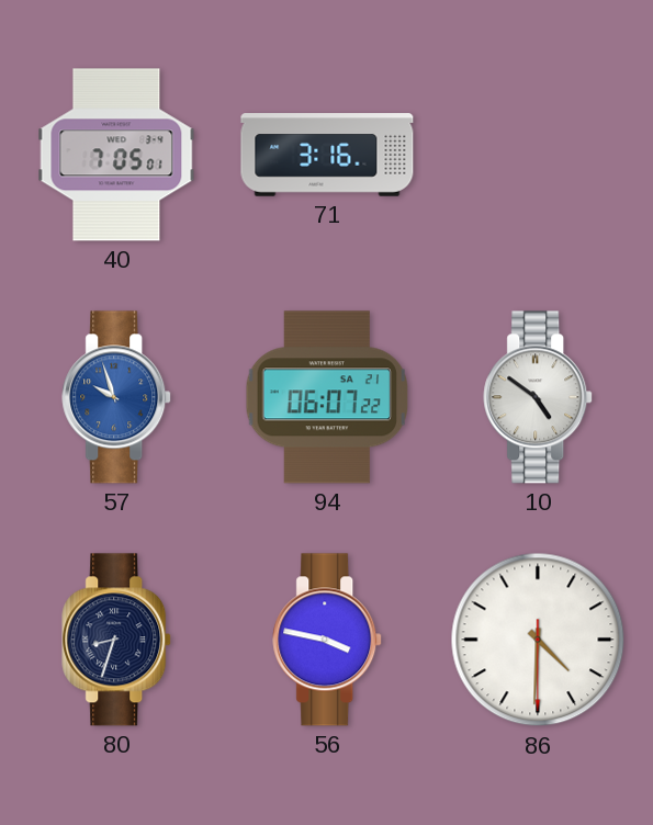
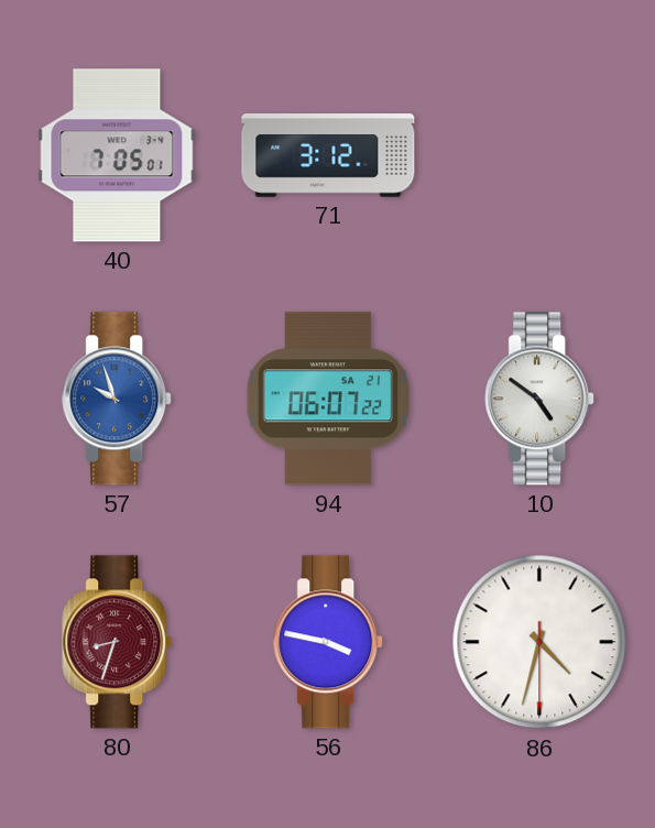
71: 3:16 -> 3:12 (328, 155)
80 dial: navy -> burgundy (118, 642)
86: 4:30 -> 4:32 (539, 642)
